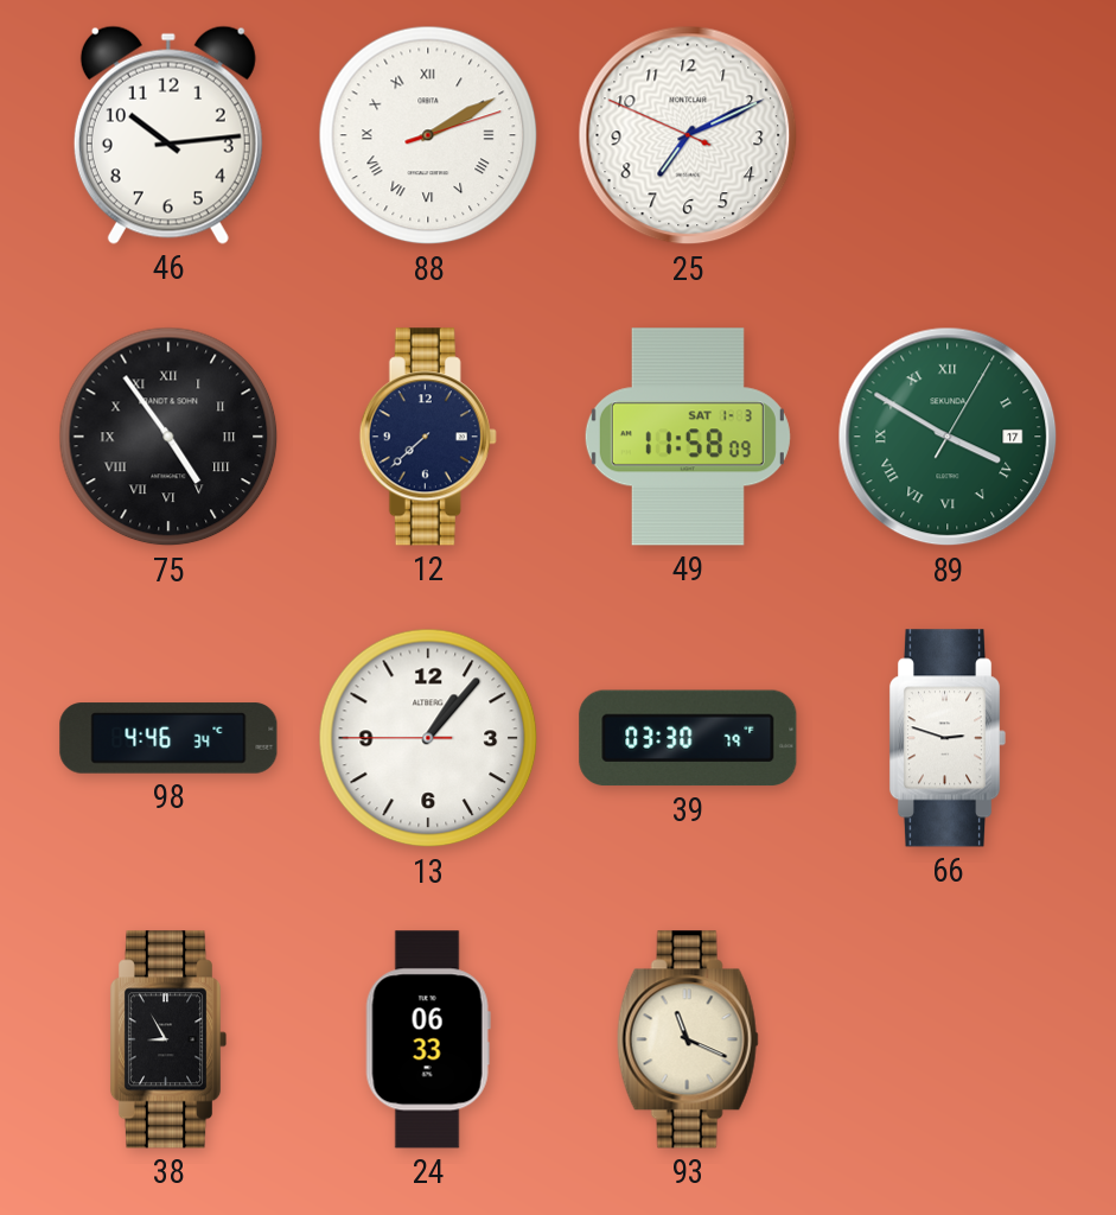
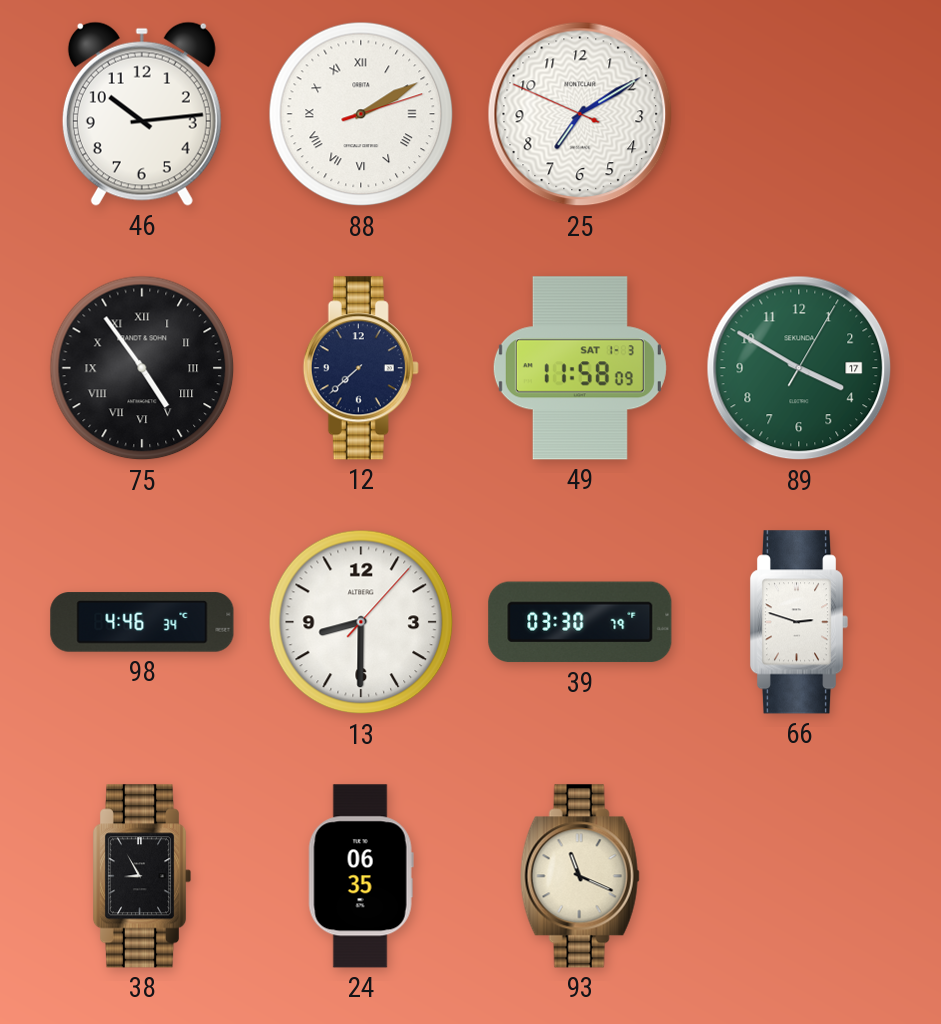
25: 7:10 -> 7:09 (580, 114)
89 numerals: Roman -> Arabic (799, 368)
13: 1:06 -> 8:30 (361, 622)
24: 06:33 -> 06:35 (361, 876)
